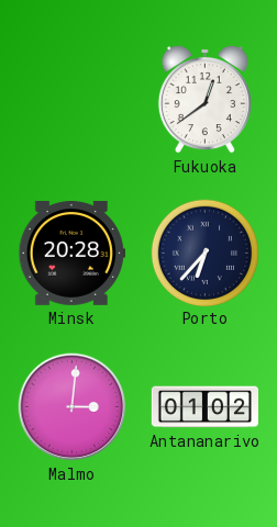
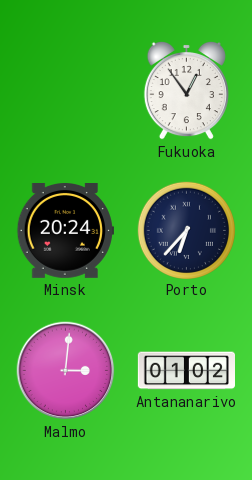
Fukuoka: 12:39 -> 12:54 (186, 90)
Minsk: 20:28 -> 20:24 (65, 231)
